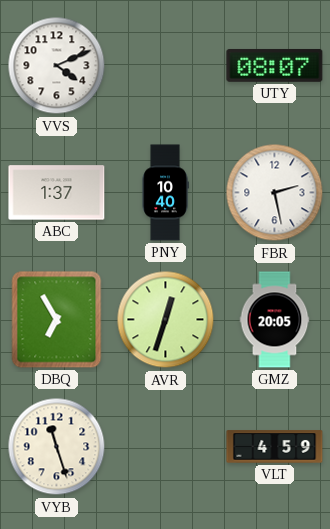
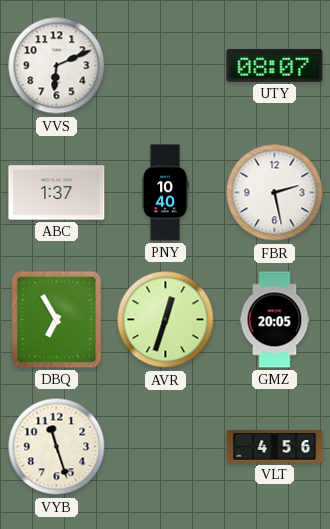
VVS: 4:11 -> 6:11 (57, 66)
VLT: 4:59 -> 4:56 (275, 447)
